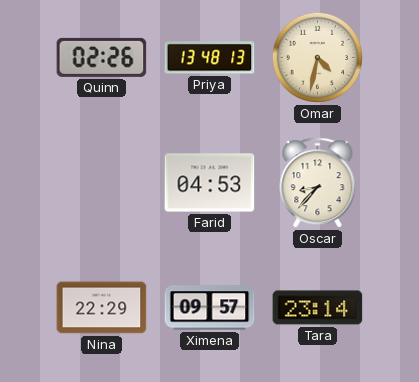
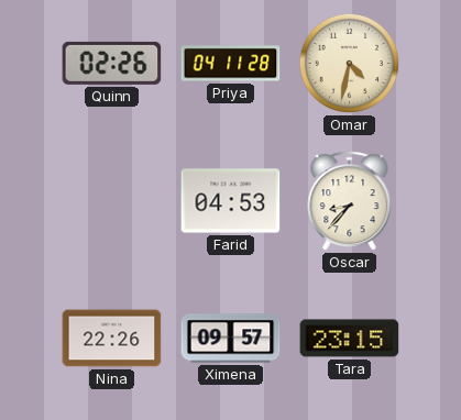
Priya: 13:48 -> 04:11 (231, 64)
Nina: 22:29 -> 22:26 (112, 339)
Tara: 23:14 -> 23:15 (350, 339)
